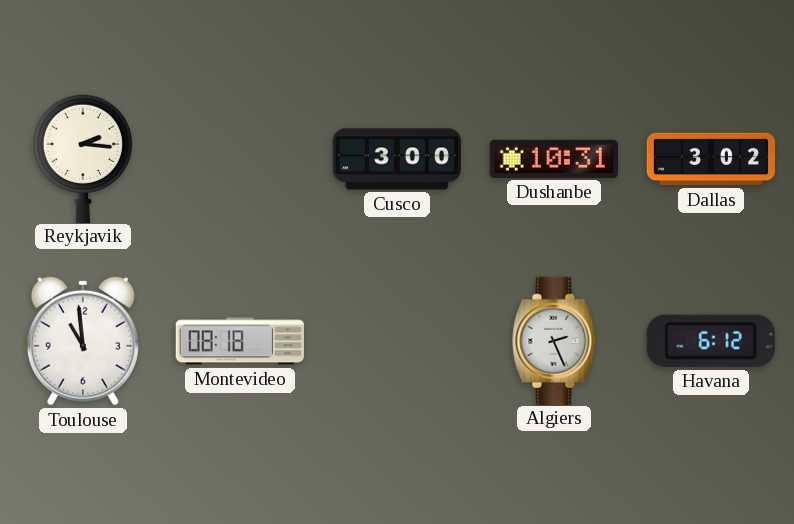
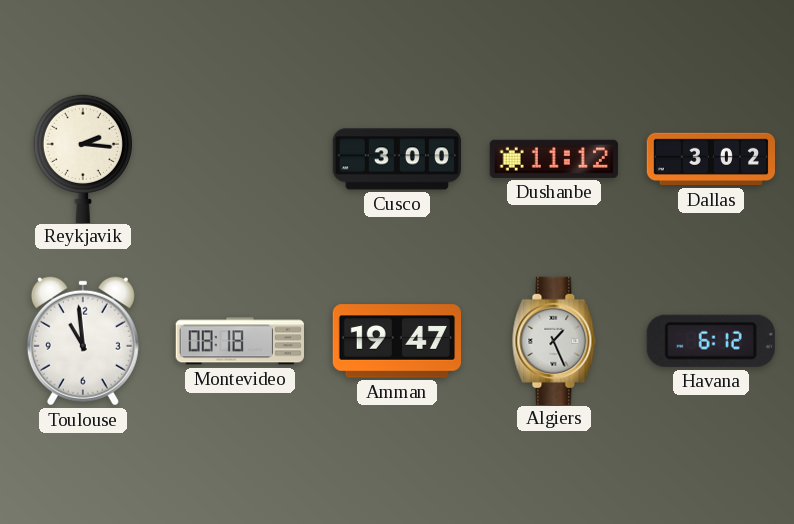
Dushanbe: 10:31 -> 11:12 (554, 159)
Amman: none -> 19:47 (396, 341)
Algiers: 2:26 -> 1:26 (554, 340)
